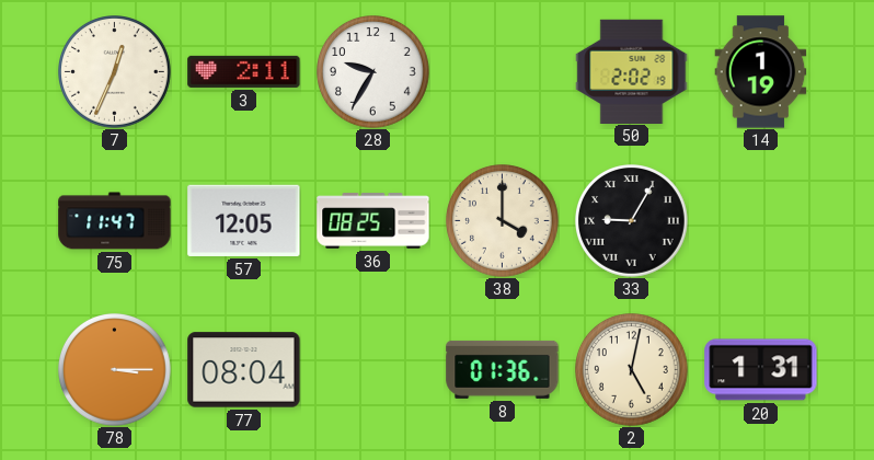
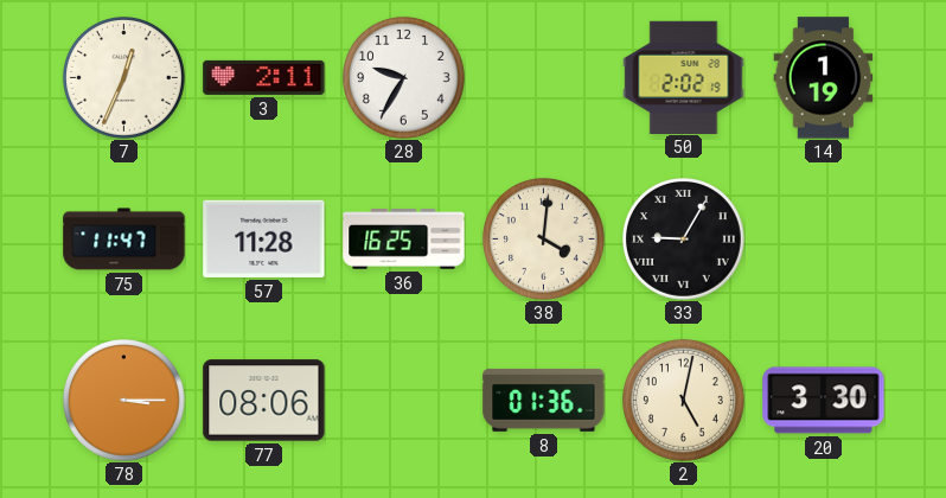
57: 12:05 -> 11:28 (264, 238)
36: 08:25 -> 16:25 (404, 240)
38: 4:00 -> 4:01 (544, 240)
77: 08:04 -> 08:06 (264, 401)
20: 1:31 -> 3:30 (824, 401)
